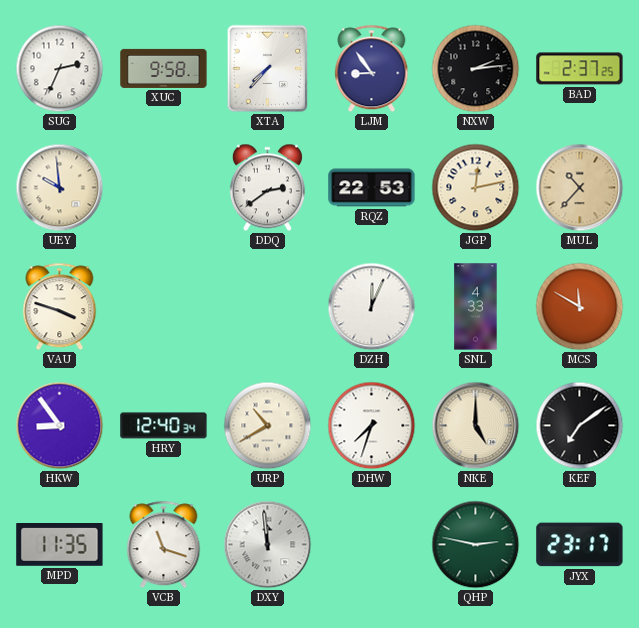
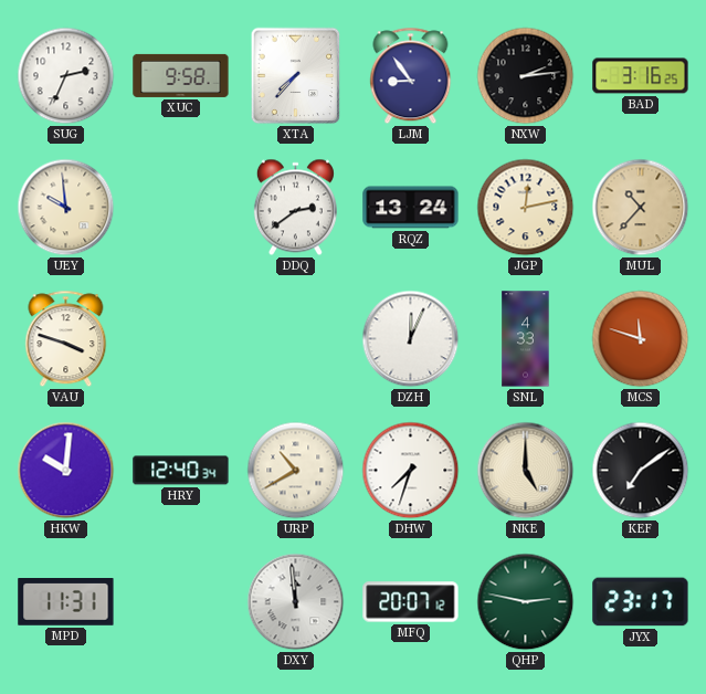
BAD: 2:37 -> 3:16 (641, 76)
RQZ: 22:53 -> 13:24 (411, 208)
MCS: 11:50 -> 11:48 (641, 339)
HKW: 8:54 -> 10:01 (66, 471)
MPD: 11:35 -> 11:31 (66, 602)
VCB: 11:18 -> none (164, 545)
MFQ: none -> 20:07 (411, 602)
